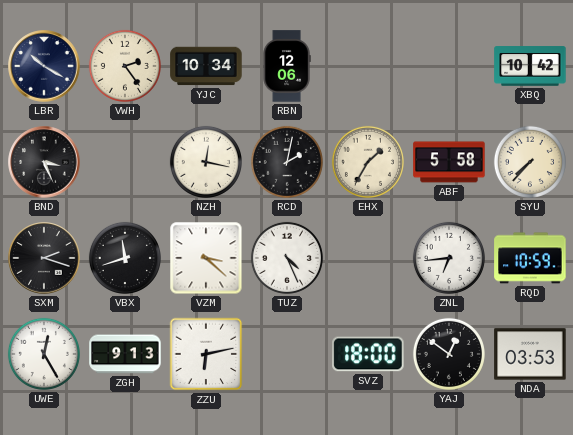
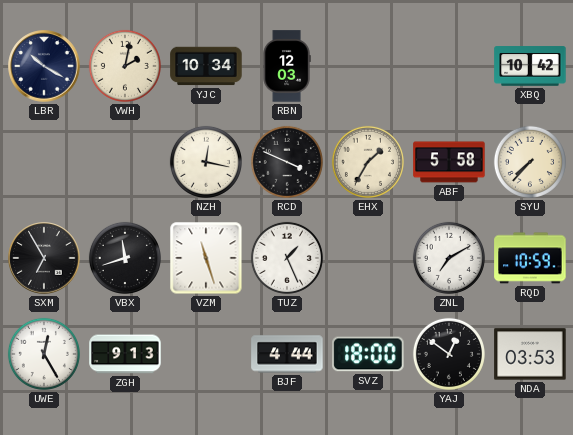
VWH: 2:24 -> 2:02 (125, 66)
RBN: 12:06 -> 12:03 (287, 66)
BND: 3:26 -> none (44, 162)
RCD: 2:02 -> 3:49 (287, 162)
SXM: 2:18 -> 6:55 (44, 258)
VZM: 3:22 -> 11:27 (206, 258)
TUZ: 4:26 -> 1:26 (287, 258)
ZNL: 6:44 -> 7:10 (449, 258)
ZZU: 6:13 -> none (206, 354)
BJF: none -> 4:44 (287, 354)
